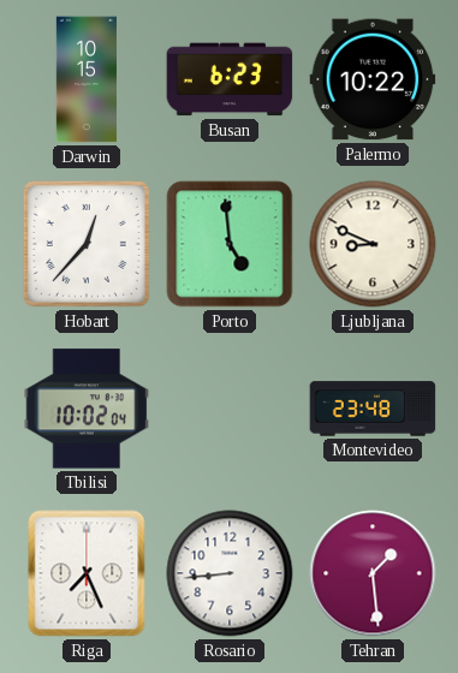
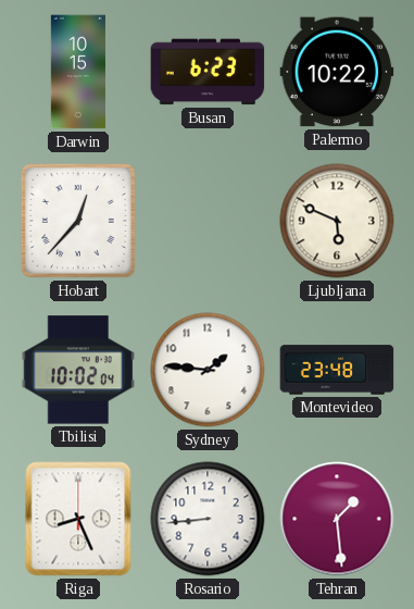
Porto: 4:59 -> none (230, 244)
Ljubljana: 8:49 -> 5:49 (337, 221)
Sydney: none -> 1:46 (208, 370)
Riga: 7:26 -> 8:26 (78, 519)
